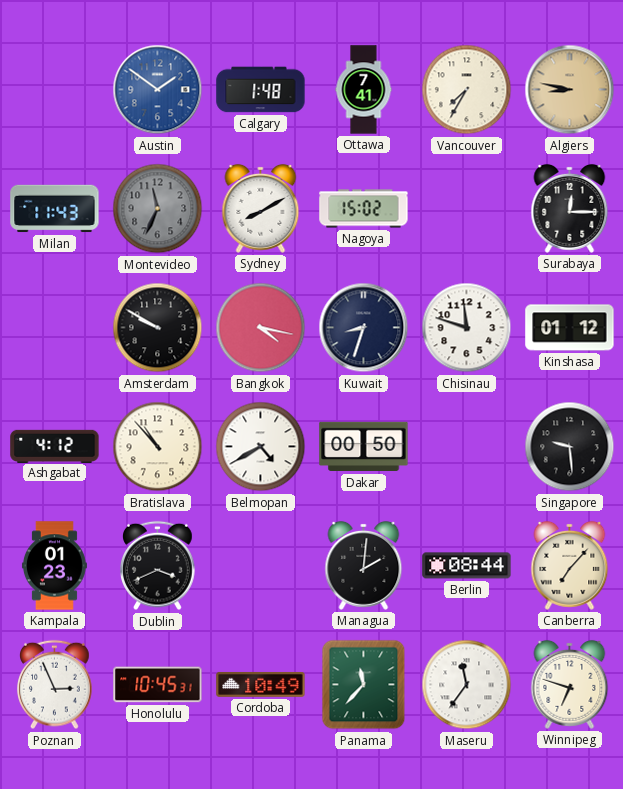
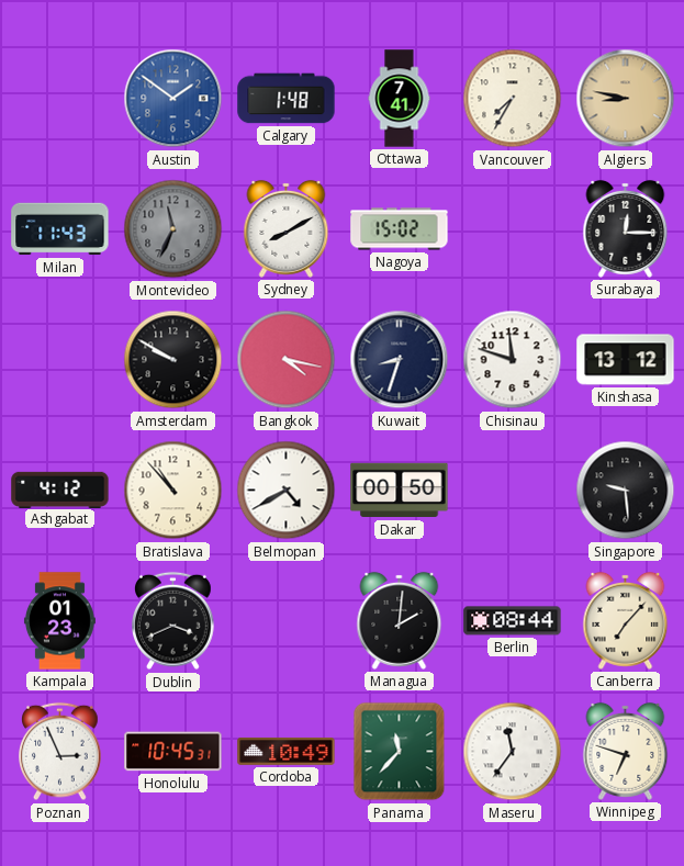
Kinshasa: 01:12 -> 13:12 (626, 360)
